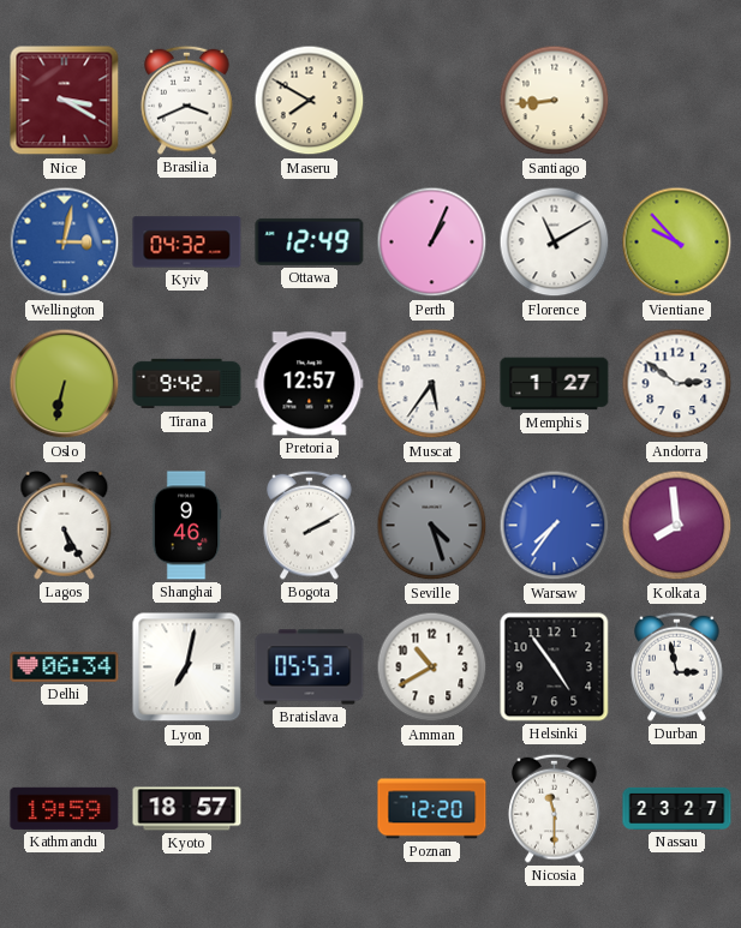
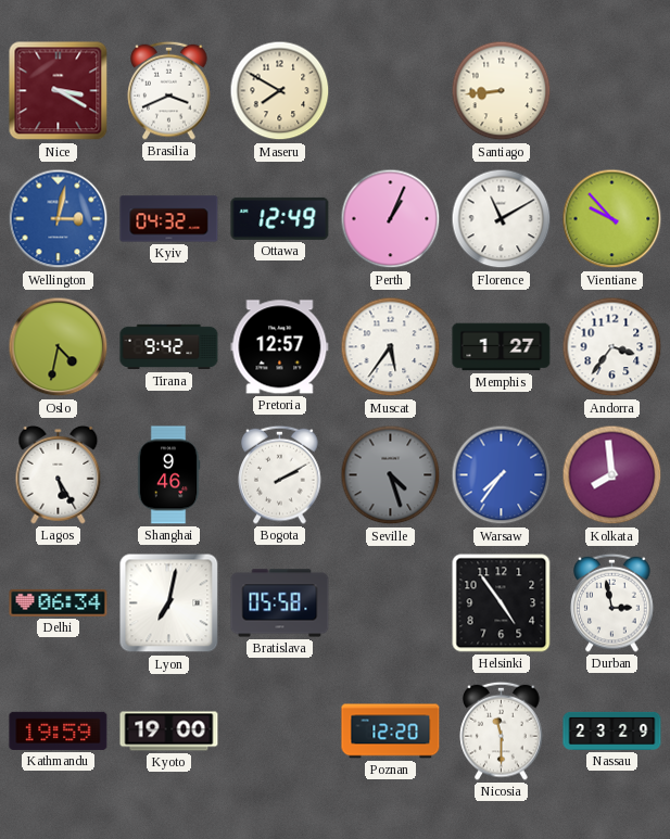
Oslo: 6:32 -> 4:32 (59, 347)
Andorra: 2:51 -> 3:36 (612, 347)
Bratislava: 05:53 -> 05:58 (280, 603)
Amman: 10:40 -> none (432, 667)
Kyoto: 18:57 -> 19:00 (169, 732)
Nassau: 23:27 -> 23:29 (612, 730)
